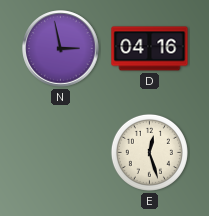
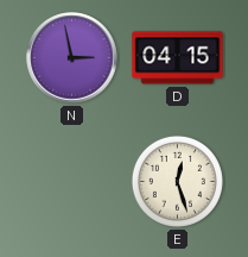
D: 04:16 -> 04:15 (178, 58)
